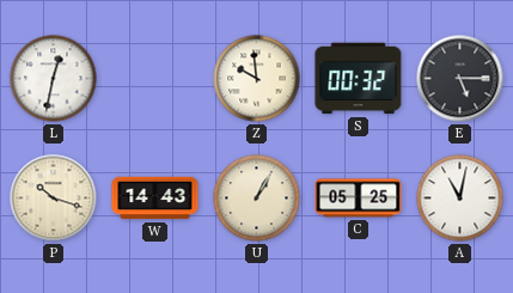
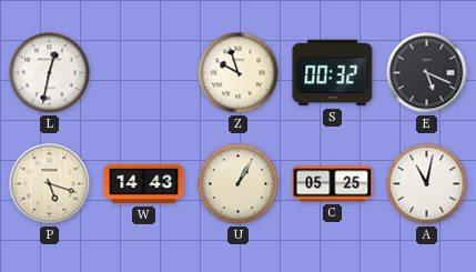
Z: 9:59 -> 9:57 (239, 73)
E: 5:15 -> 5:19 (427, 73)
P: 10:18 -> 5:18 (50, 184)
